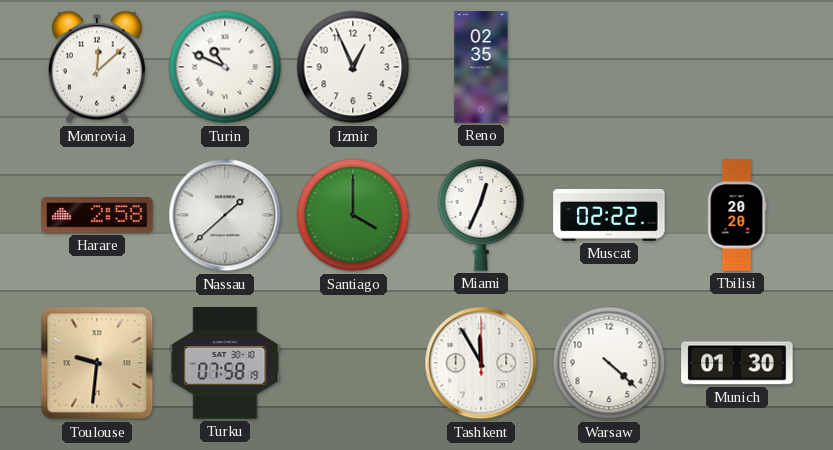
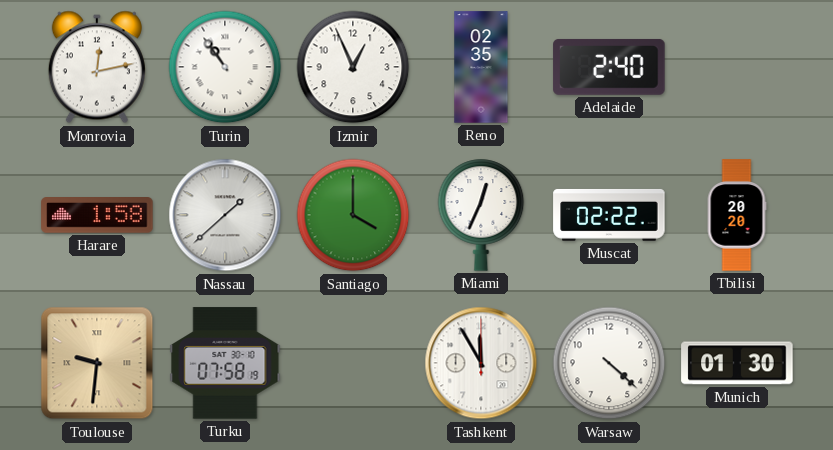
Monrovia: 12:08 -> 12:13 (97, 67)
Turin: 10:49 -> 10:54 (225, 67)
Adelaide: none -> 2:40 (609, 67)
Harare: 2:58 -> 1:58 (97, 216)
